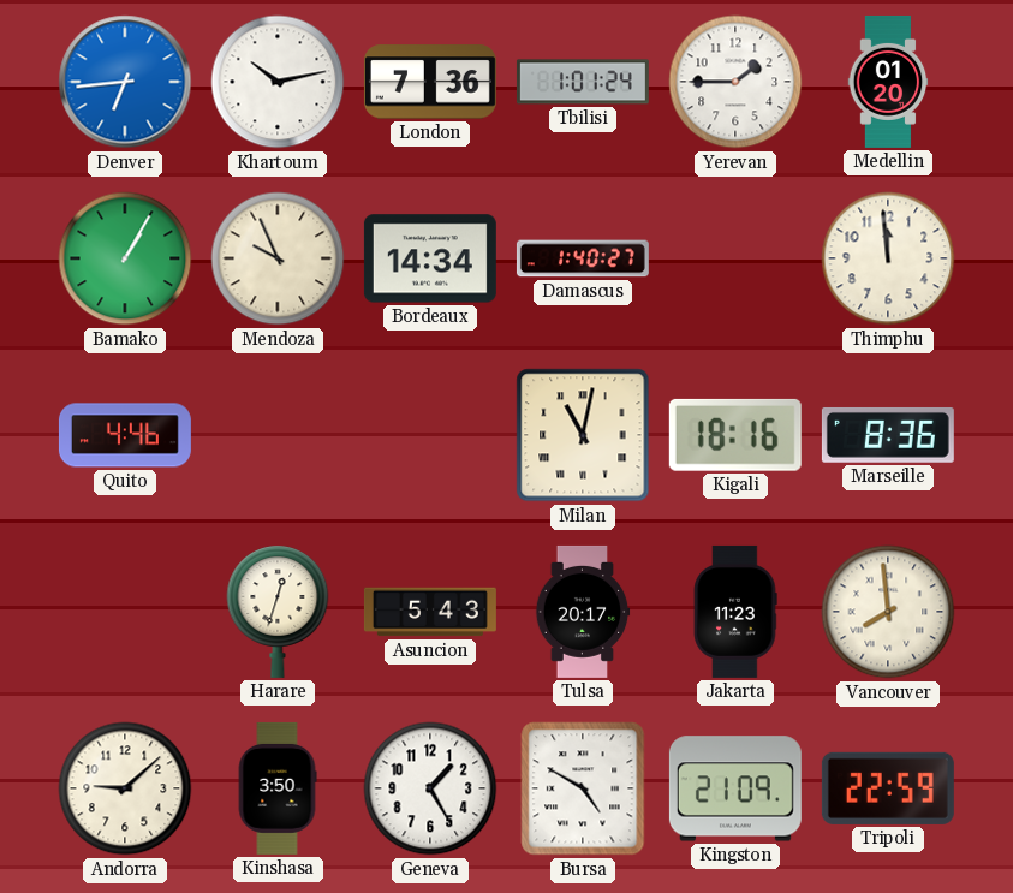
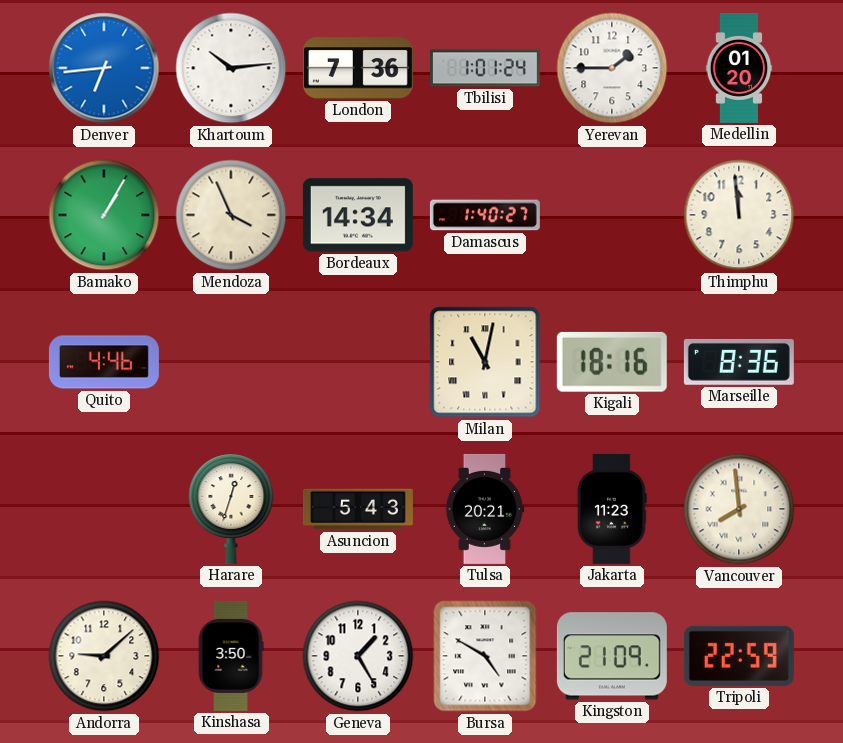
Khartoum: 10:13 -> 10:14 (231, 68)
Mendoza: 9:56 -> 3:56 (231, 215)
Tulsa: 20:17 -> 20:21 (485, 509)
